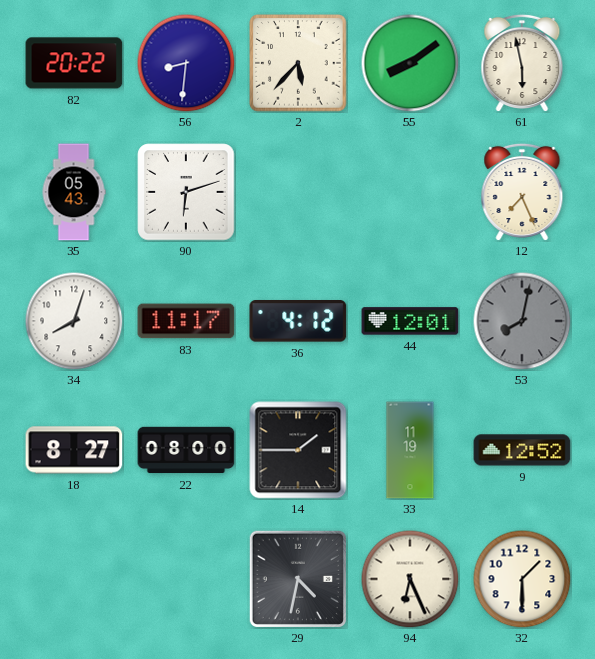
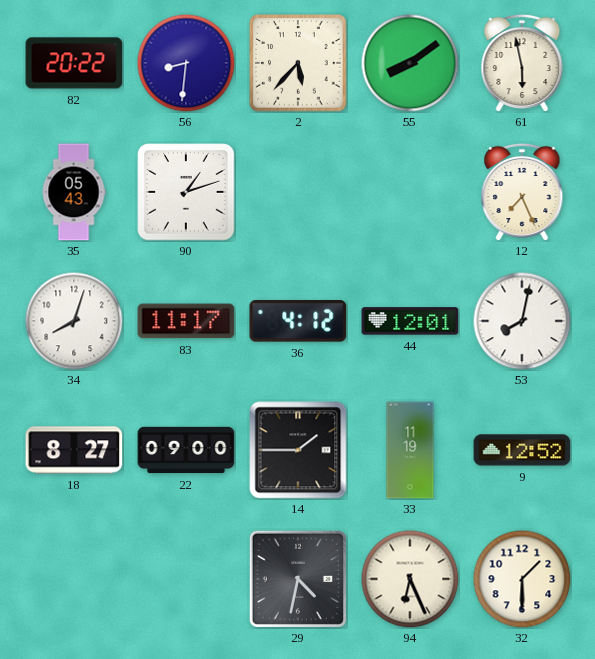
90: 6:12 -> 1:12 (186, 192)
53 dial: grey -> white (522, 321)
22: 08:00 -> 09:00 (186, 450)
